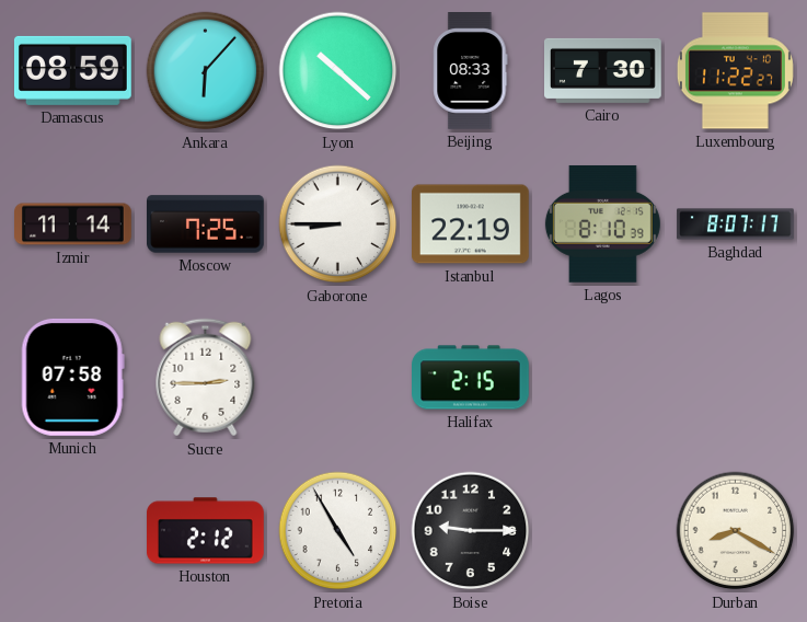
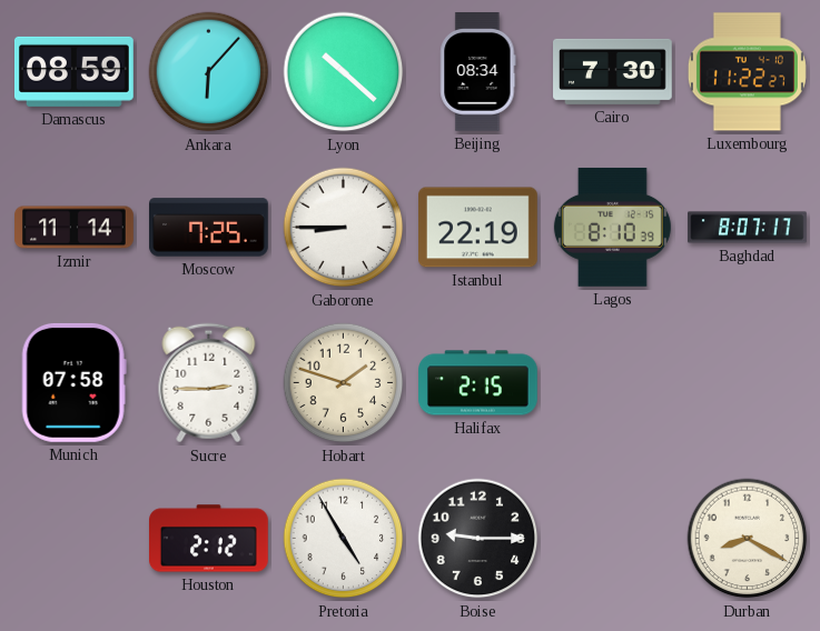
Beijing: 08:33 -> 08:34 (478, 72)
Hobart: none -> 1:48 (344, 383)
